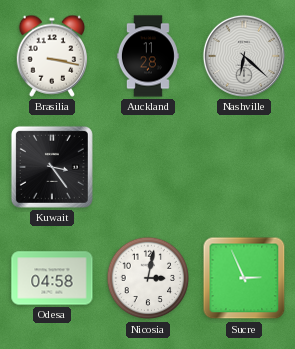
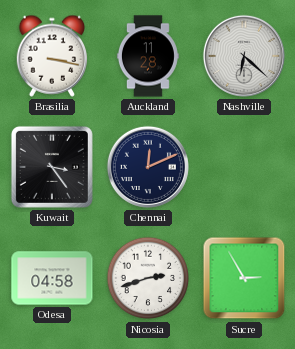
Chennai: none -> 12:11 (148, 167)
Nicosia: 3:02 -> 2:42 (148, 278)
Sucre: 2:56 -> 2:55 (244, 278)
